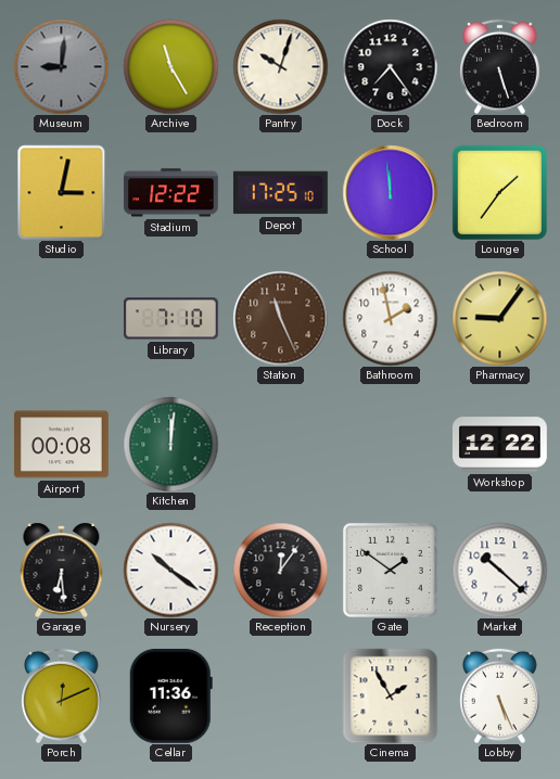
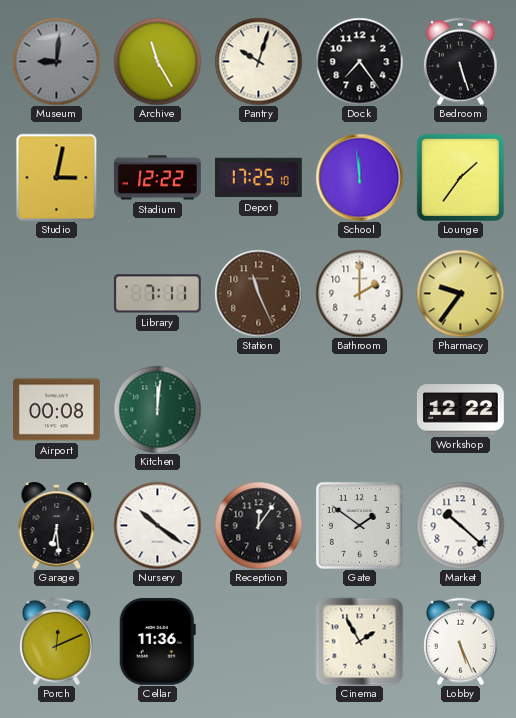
Library: 7:10 -> 7:11 (157, 294)
Bathroom: 1:58 -> 2:00 (359, 293)
Pharmacy: 9:06 -> 9:36 (460, 293)
